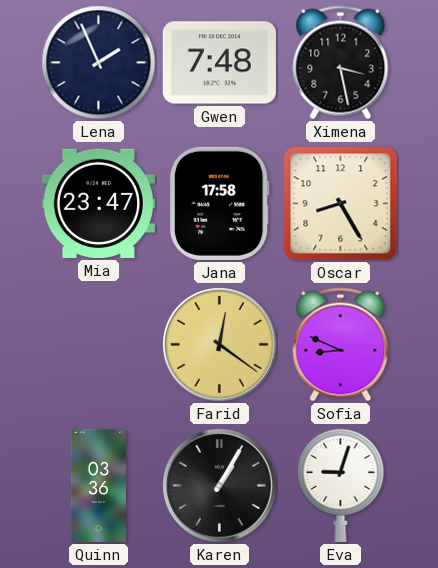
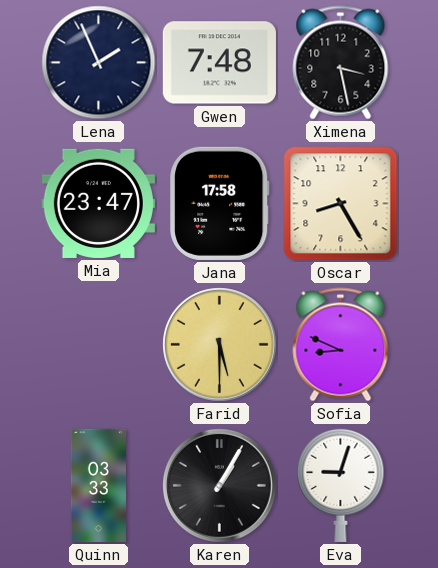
Farid: 12:21 -> 5:30 (220, 345)
Quinn: 03:36 -> 03:33 (98, 485)
